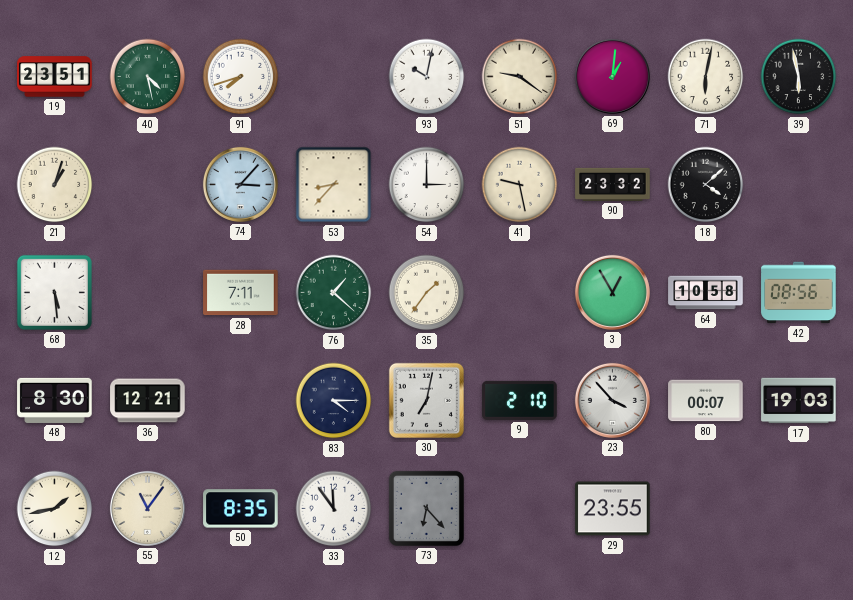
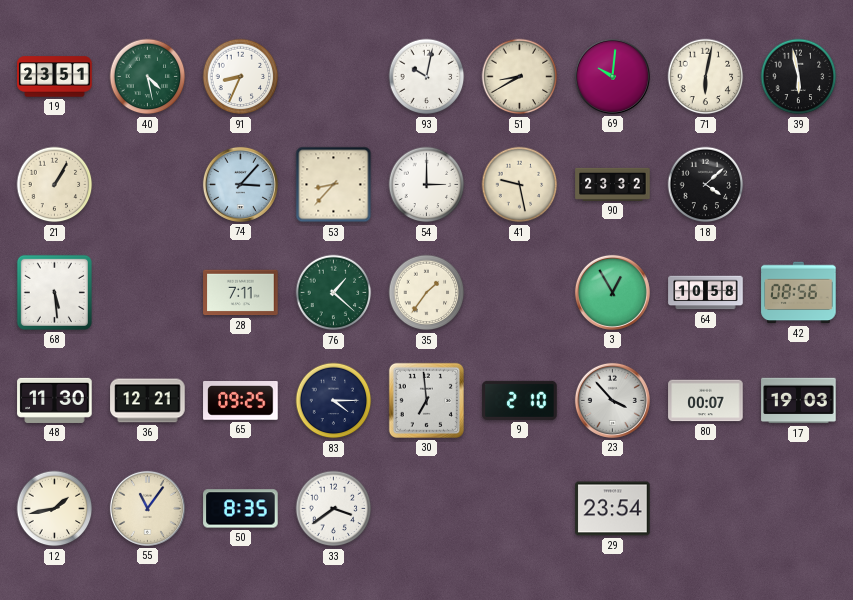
91: 7:42 -> 8:34 (241, 77)
51: 9:21 -> 8:40 (520, 77)
69: 1:01 -> 10:01 (612, 76)
21: 1:03 -> 1:05 (55, 185)
48: 8:30 -> 11:30 (55, 400)
65: none -> 09:25 (241, 401)
30: 7:02 -> 6:59 (426, 400)
33: 11:54 -> 3:39 (334, 509)
73: 6:23 -> none (426, 508)
29: 23:55 -> 23:54 (613, 509)
